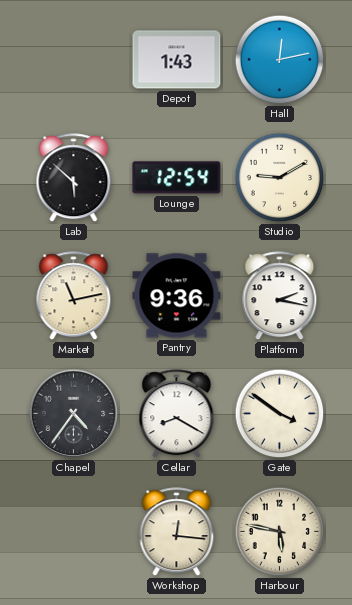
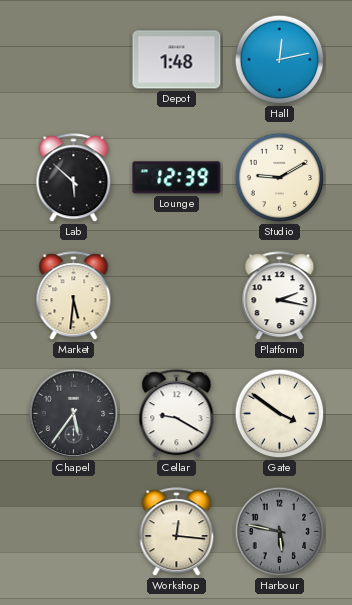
Depot: 1:43 -> 1:48 (177, 60)
Lounge: 12:54 -> 12:39 (177, 178)
Market: 11:13 -> 5:31 (74, 296)
Pantry: 9:36 -> none (177, 296)
Chapel: 4:36 -> 5:36 (74, 414)
Cellar: 8:20 -> 9:20 (177, 414)
Harbour dial: cream -> grey (280, 532)
